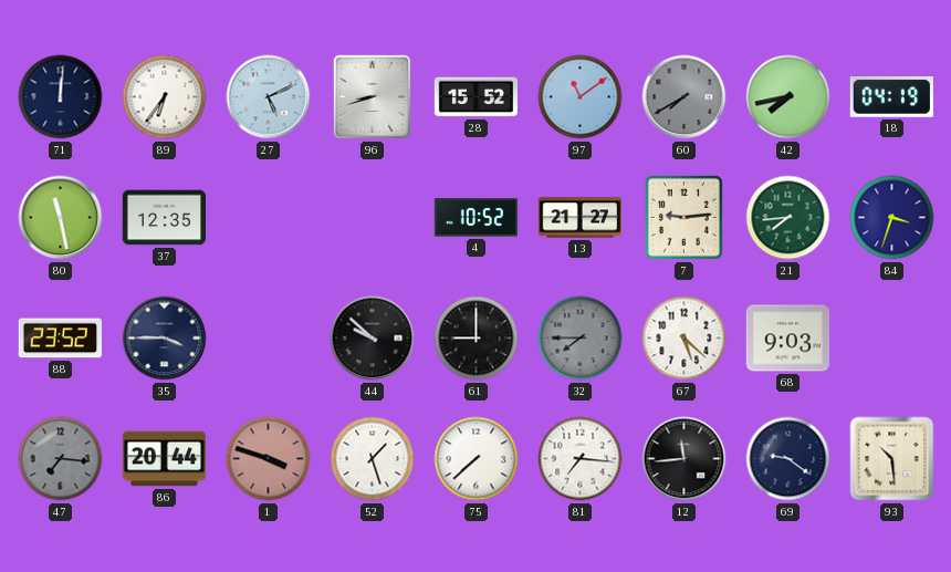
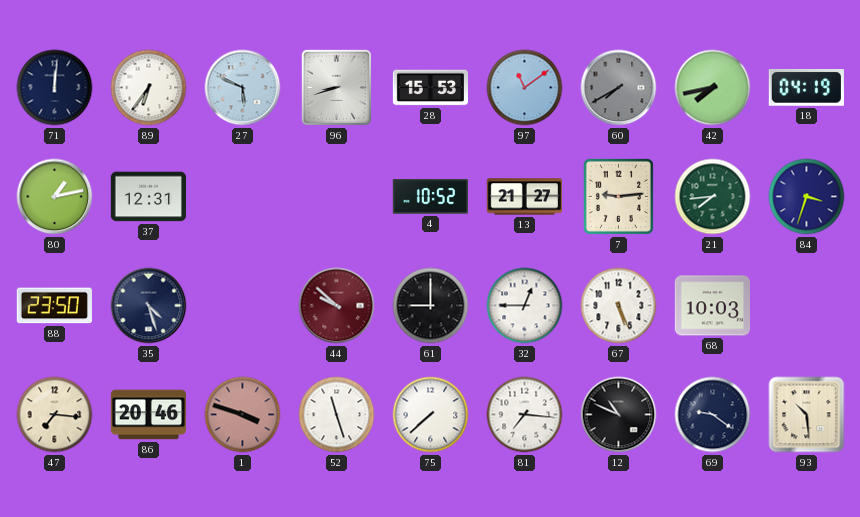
27: 5:11 -> 5:49 (243, 88)
28: 15:52 -> 15:53 (430, 88)
80: 11:28 -> 1:13 (55, 197)
37: 12:35 -> 12:31 (148, 197)
88: 23:52 -> 23:50 (54, 306)
35: 3:45 -> 4:27 (149, 306)
44 dial: black -> burgundy (337, 306)
32: 7:45 -> 12:45 (525, 306)
32 dial: grey -> white (525, 306)
67: 5:22 -> 5:26 (619, 306)
68: 9:03 -> 10:03 (712, 306)
47 dial: grey -> cream (55, 415)
86: 20:44 -> 20:46 (148, 415)
52: 1:27 -> 11:27 (337, 415)
12: 11:44 -> 10:49 (619, 415)
